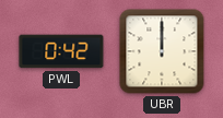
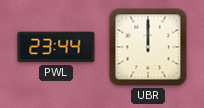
PWL: 0:42 -> 23:44 (56, 47)
